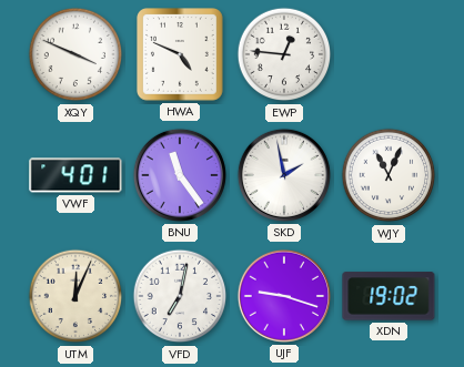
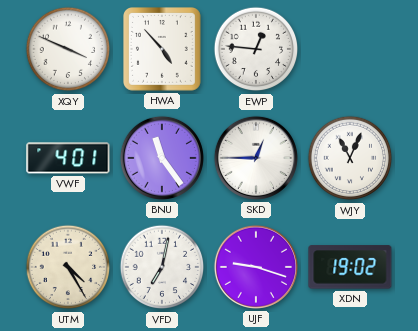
HWA: 4:49 -> 4:53 (163, 50)
SKD: 1:58 -> 12:45 (256, 158)
UTM: 12:04 -> 4:25 (68, 267)
